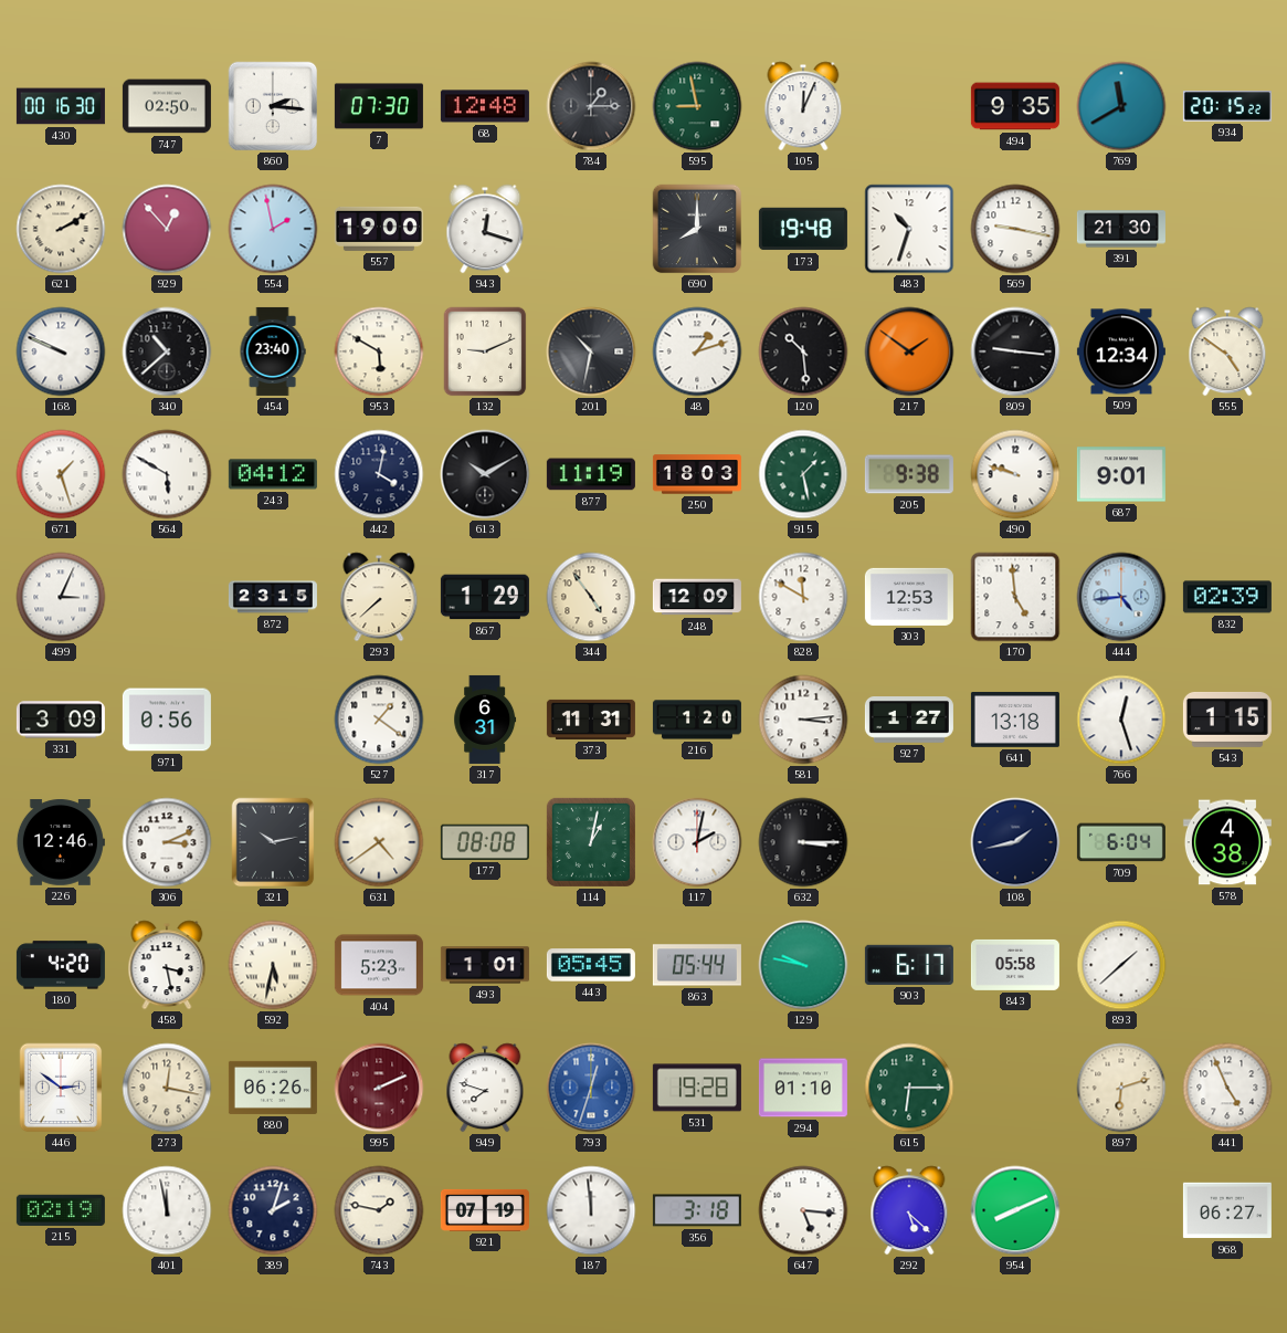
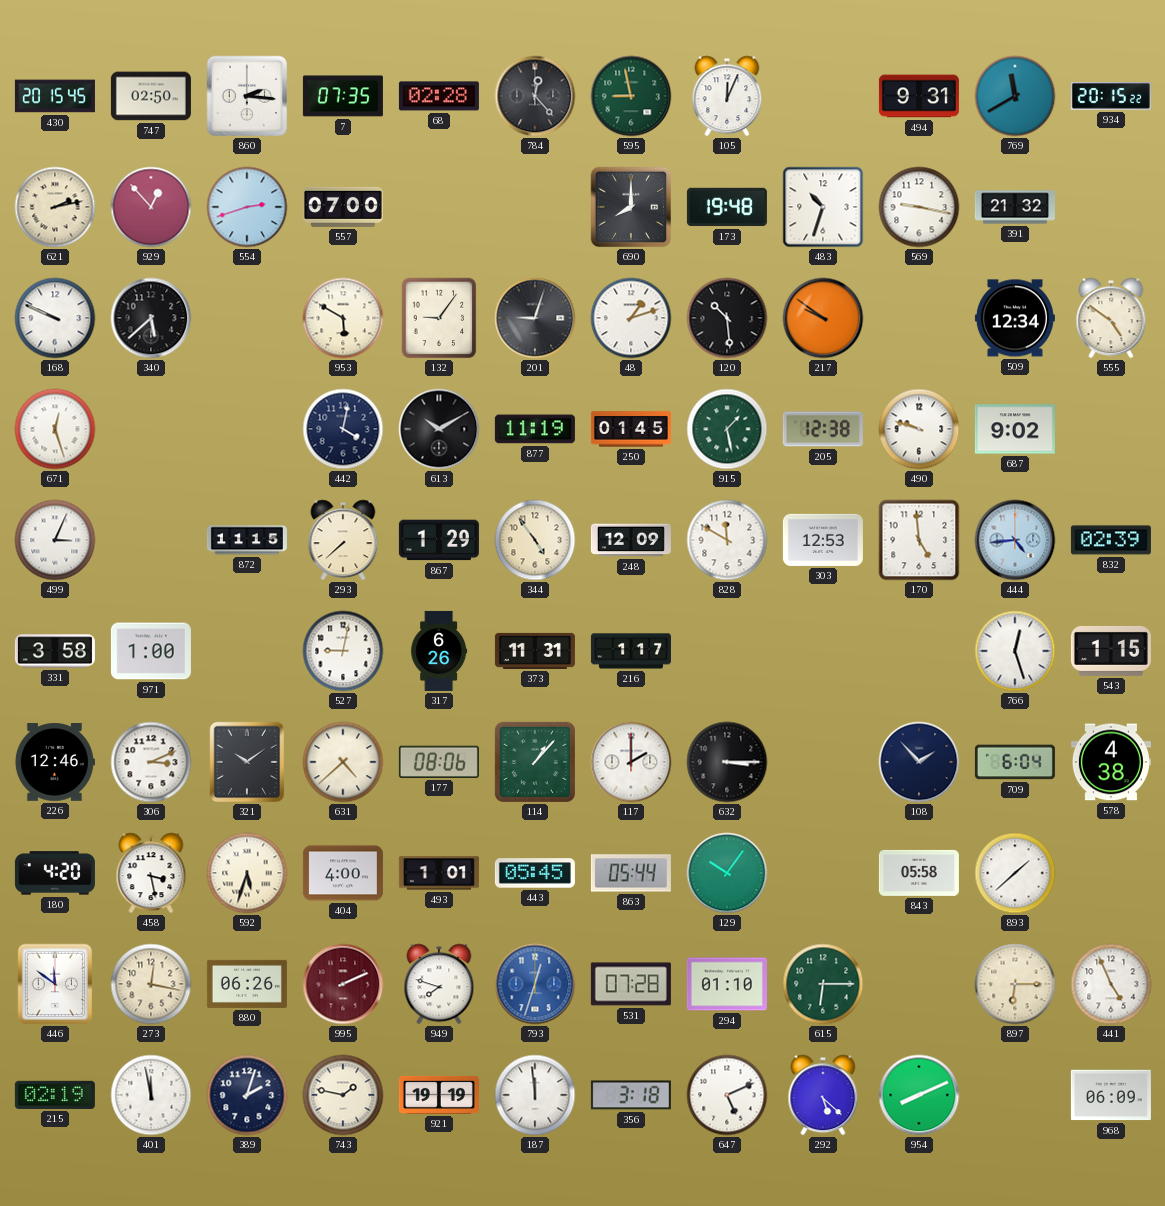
430: 00:16 -> 20:15 (55, 96)
7: 07:30 -> 07:35 (343, 96)
68: 12:48 -> 02:28 (439, 96)
784: 1:15 -> 12:23 (535, 96)
494: 9:35 -> 9:31 (919, 96)
621: 2:10 -> 2:13 (55, 207)
554: 1:58 -> 2:42 (247, 207)
557: 19:00 -> 07:00 (343, 207)
943: 12:18 -> none (485, 229)
391: 21:30 -> 21:32 (1015, 207)
340: 10:38 -> 5:38 (151, 318)
454: 23:40 -> none (273, 351)
132: 9:11 -> 9:06 (439, 318)
201: 10:32 -> 9:03 (535, 318)
217: 1:51 -> 9:51 (823, 318)
809: 9:16 -> none (1015, 351)
671: 1:27 -> 12:27 (55, 429)
564: 5:50 -> none (167, 474)
243: 04:12 -> none (273, 474)
250: 18:03 -> 01:45 (631, 429)
205: 9:38 -> 12:38 (823, 429)
687: 9:01 -> 9:02 (1015, 429)
872: 23:15 -> 11:15 (247, 540)
331: 3:09 -> 3:58 (55, 651)
971: 0:56 -> 1:00 (151, 651)
527: 1:21 -> 9:02 (343, 651)
317: 6:31 -> 6:26 (439, 651)
216: 1:20 -> 1:17 (631, 651)
581: 3:14 -> none (803, 720)
927: 1:27 -> none (909, 721)
641: 13:18 -> none (1015, 720)
321: 10:13 -> 10:09 (247, 762)
631: 4:39 -> 4:38 (343, 762)
177: 08:08 -> 08:06 (439, 762)
114: 1:02 -> 1:07 (535, 762)
117: 2:02 -> 2:00 (631, 762)
108: 1:43 -> 1:53 (919, 762)
592: 5:32 -> 5:33 (247, 873)
404: 5:23 -> 4:00 (343, 873)
129: 9:47 -> 10:06 (727, 873)
903: 6:17 -> none (909, 965)
446: 2:51 -> 11:51 (55, 984)
531: 19:28 -> 07:28 (631, 984)
897: 6:12 -> 6:15 (1015, 984)
921: 07:19 -> 19:19 (439, 1095)
647: 5:16 -> 5:11 (727, 1095)
968: 06:27 -> 06:09 (1111, 1095)
